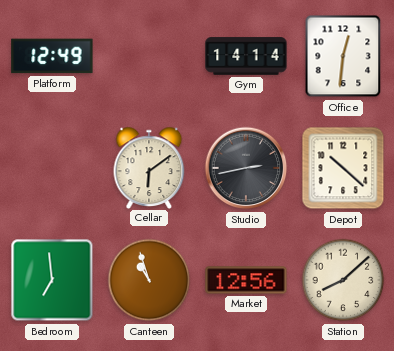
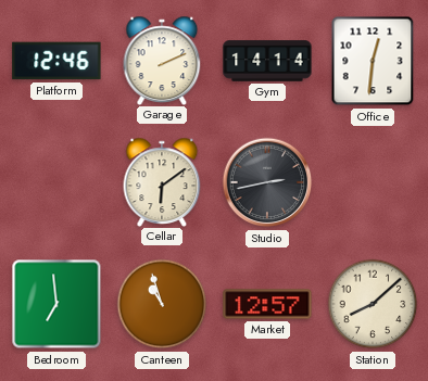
Platform: 12:49 -> 12:46 (56, 61)
Garage: none -> 2:11 (162, 60)
Depot: 10:22 -> none (343, 168)
Market: 12:56 -> 12:57 (267, 304)
